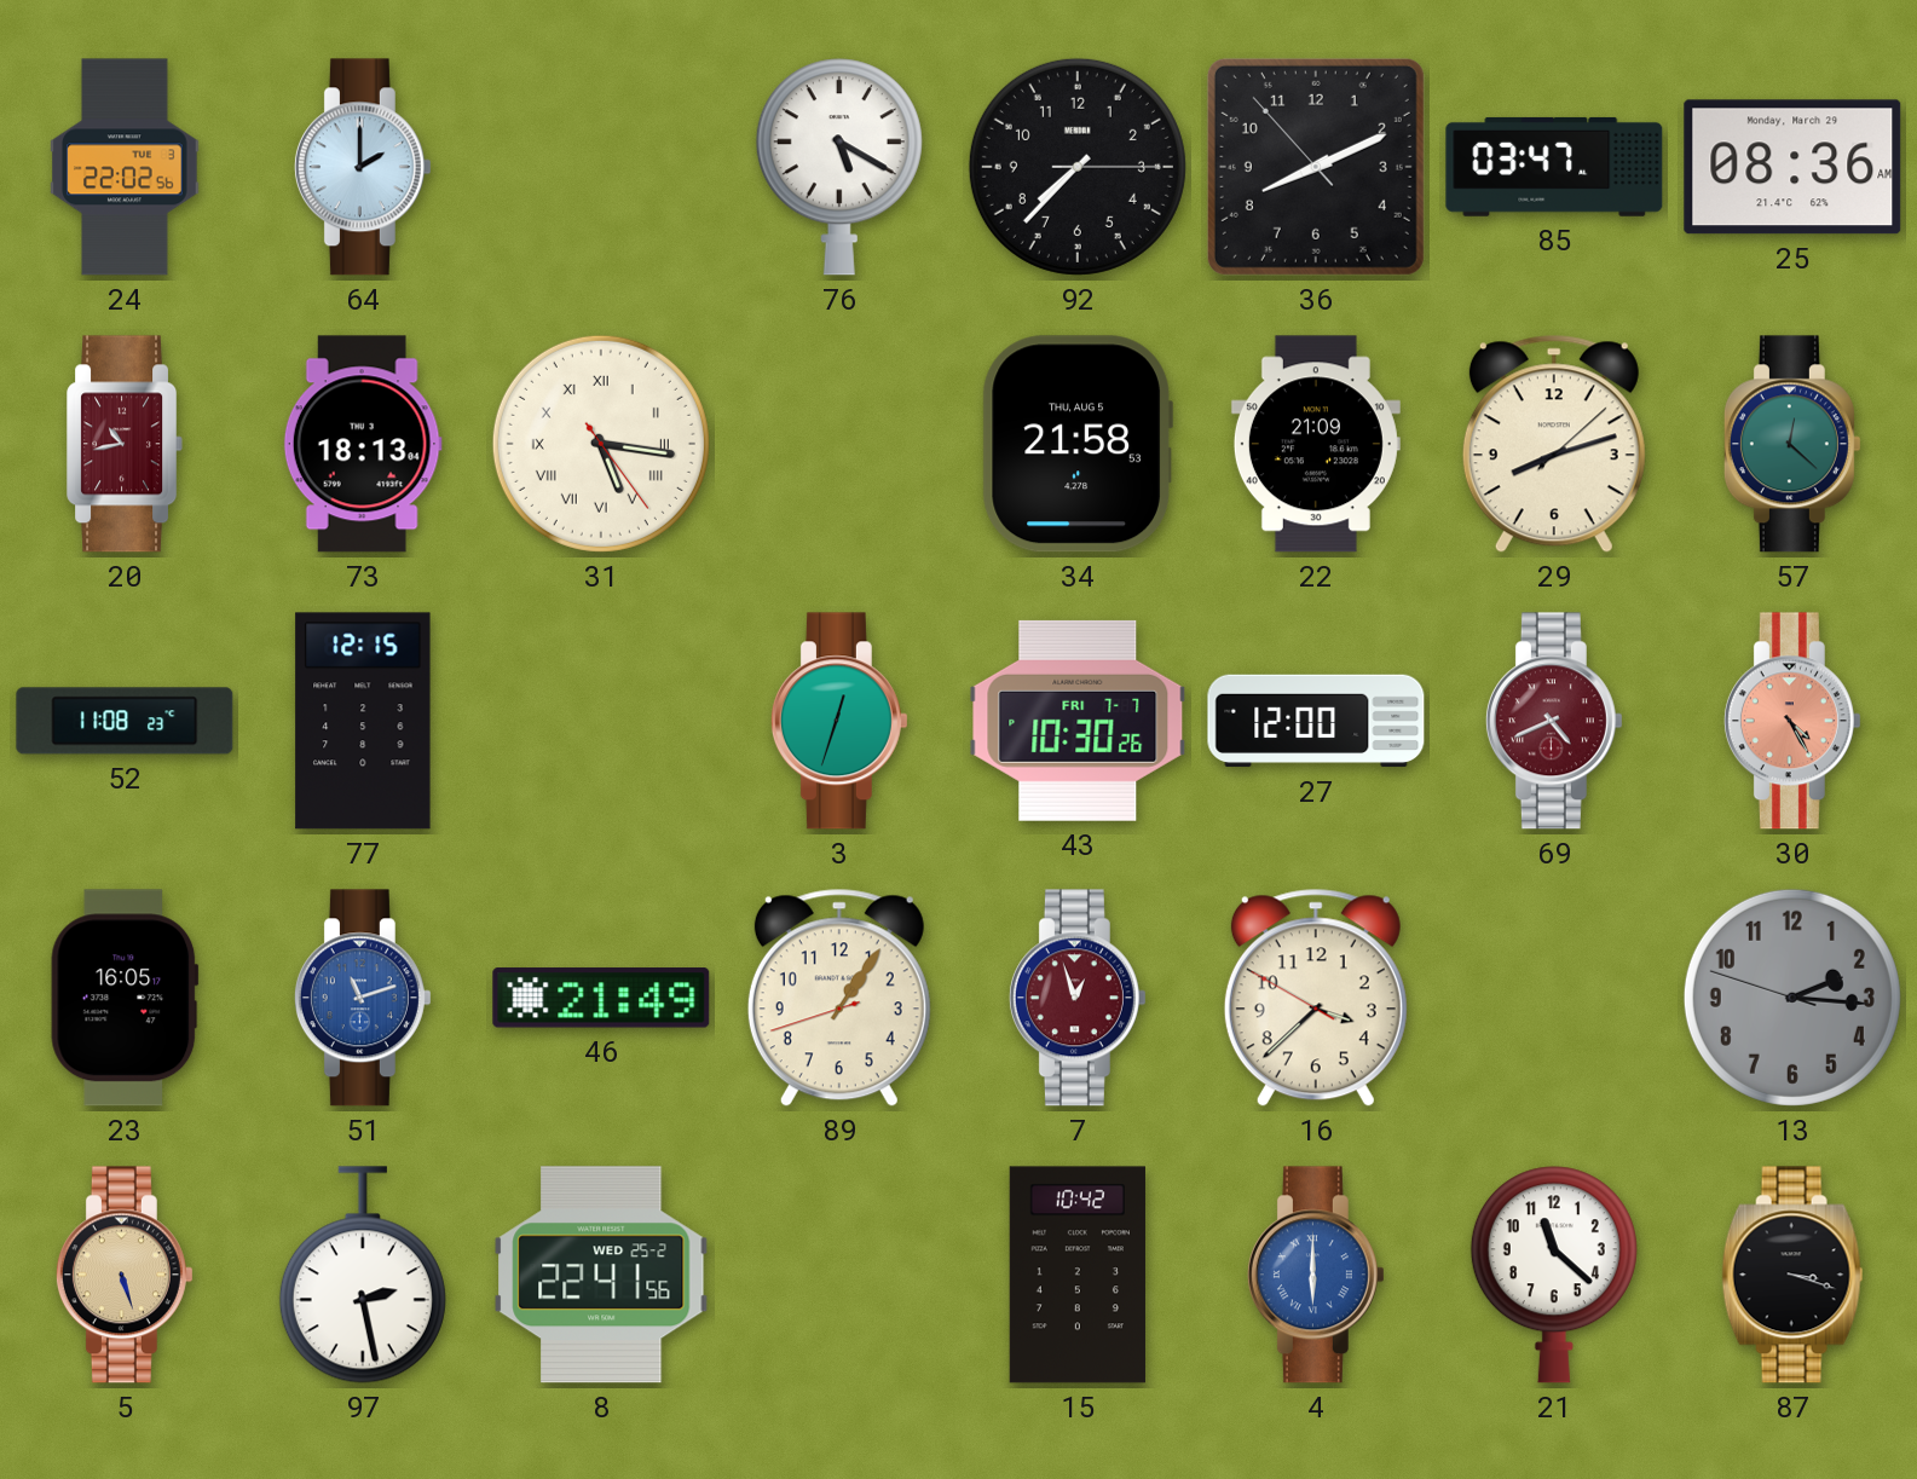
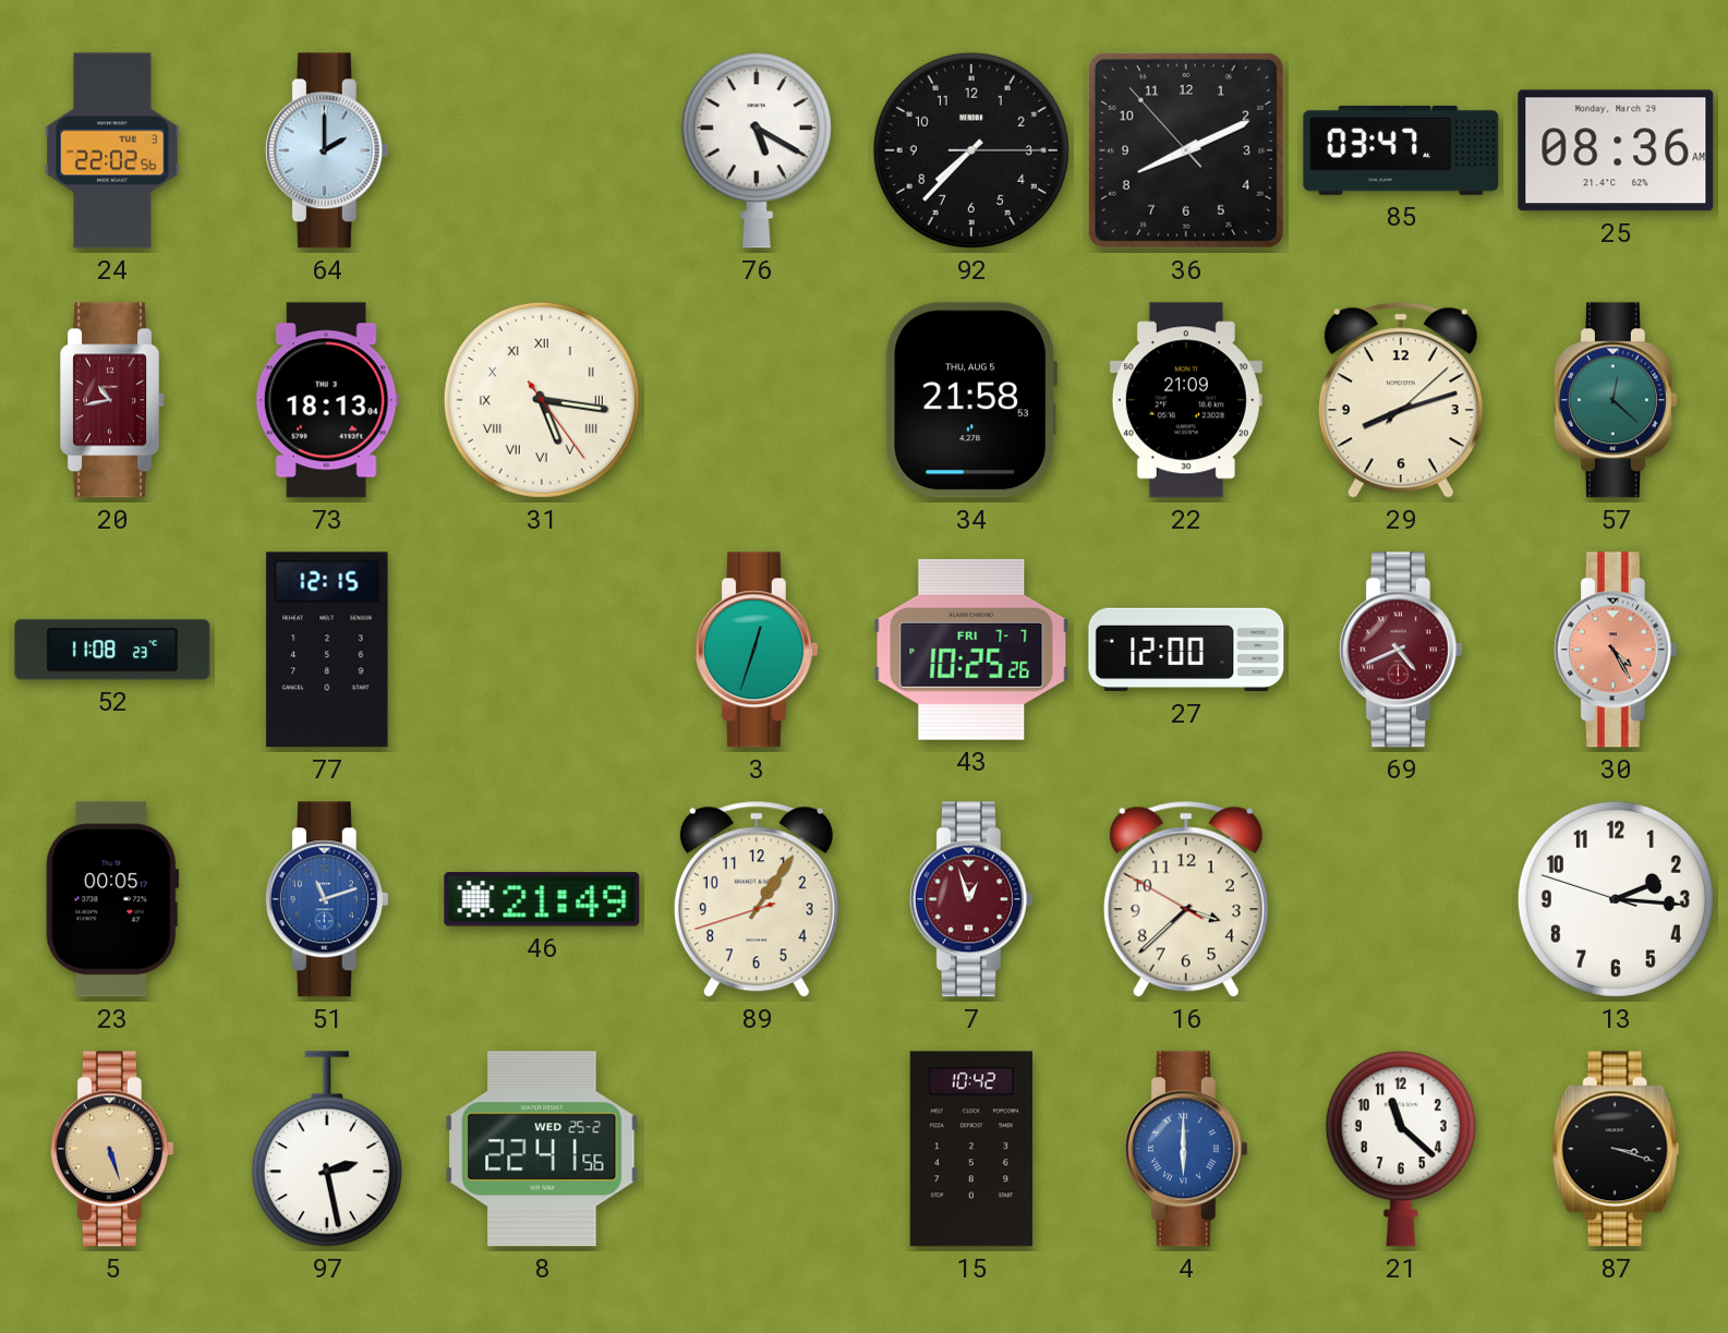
43: 10:30 -> 10:25 (971, 650)
23: 16:05 -> 00:05 (112, 899)
13 dial: grey -> white (1616, 899)
